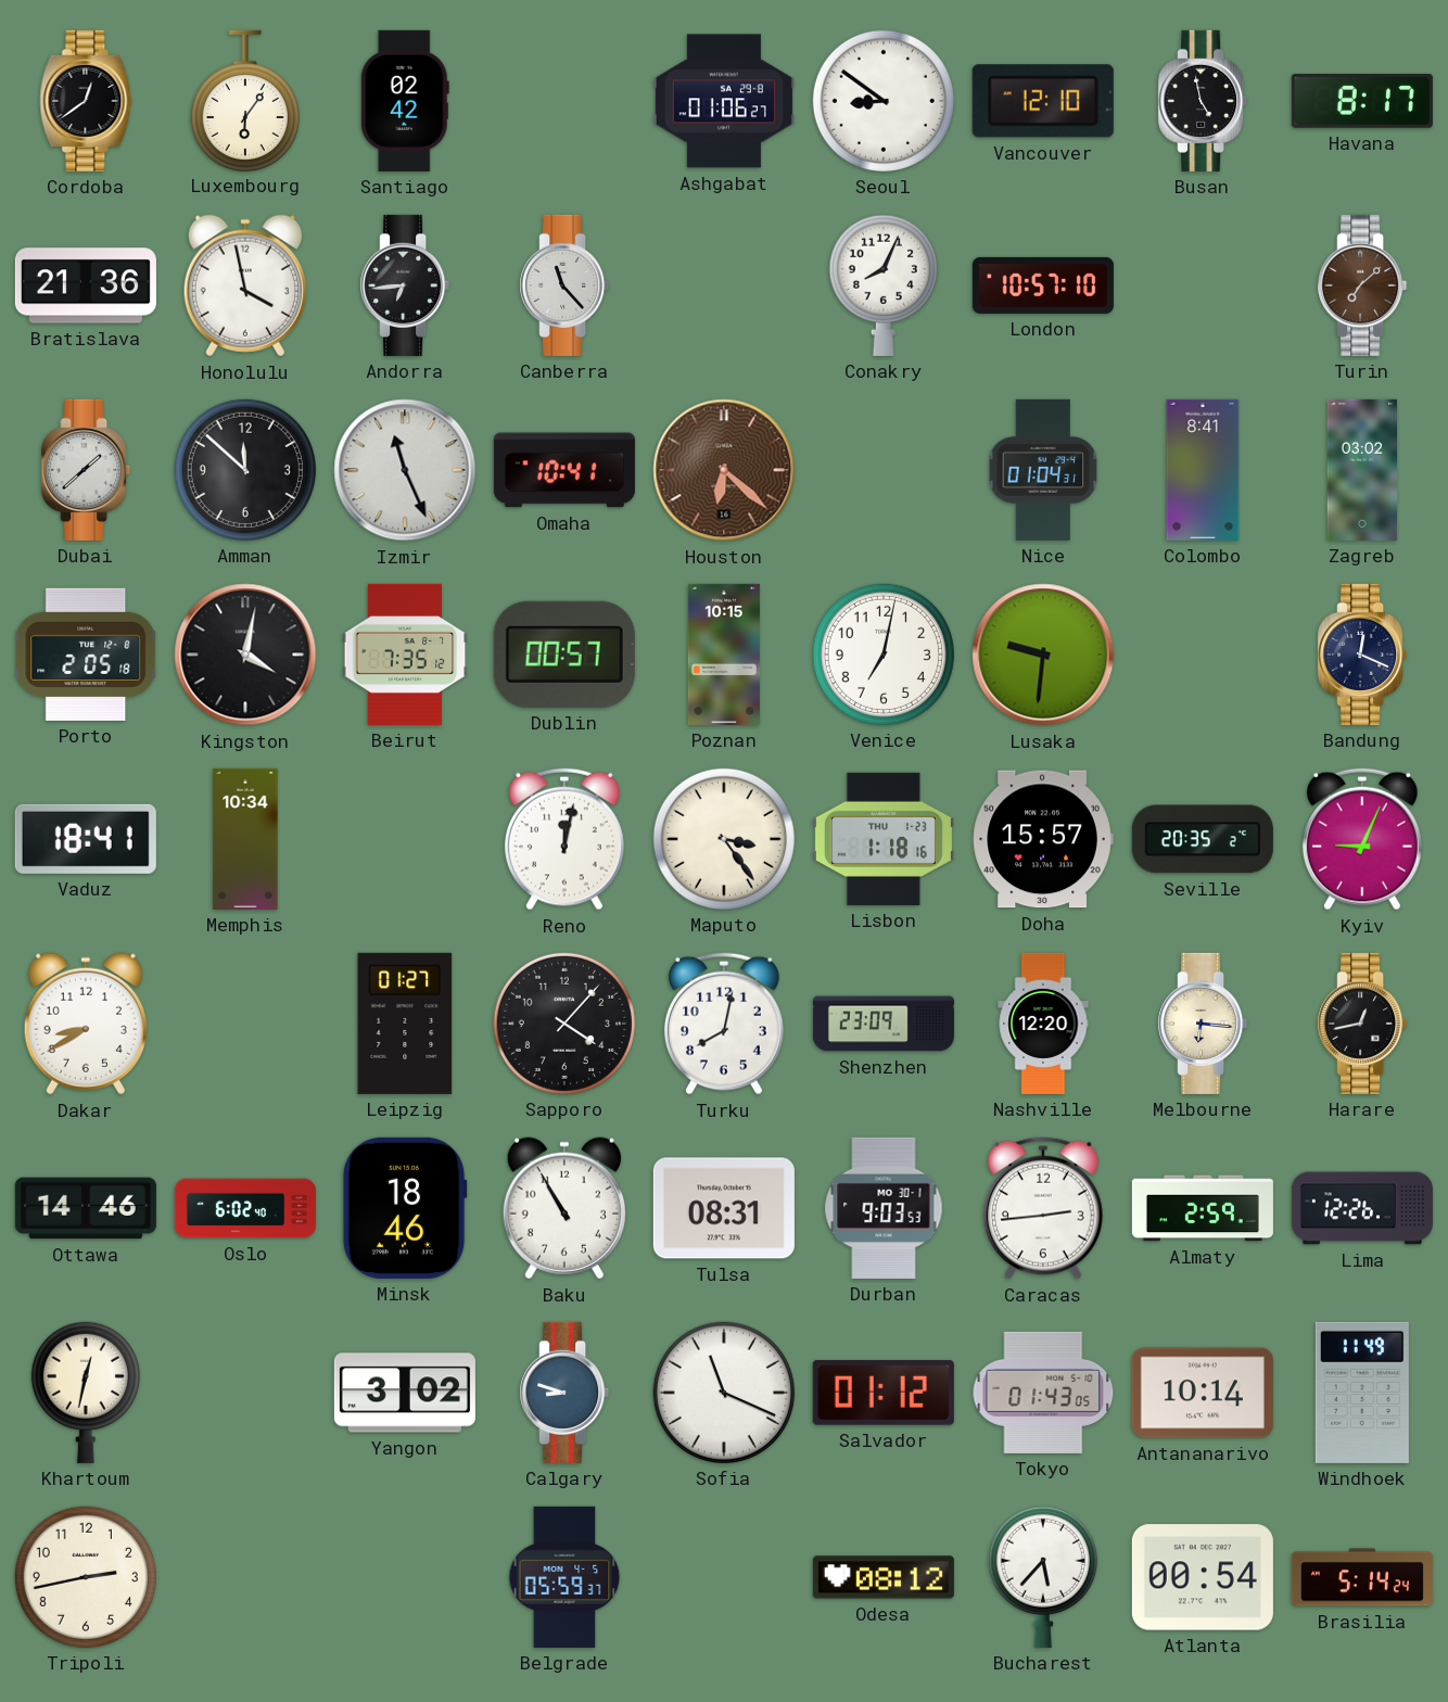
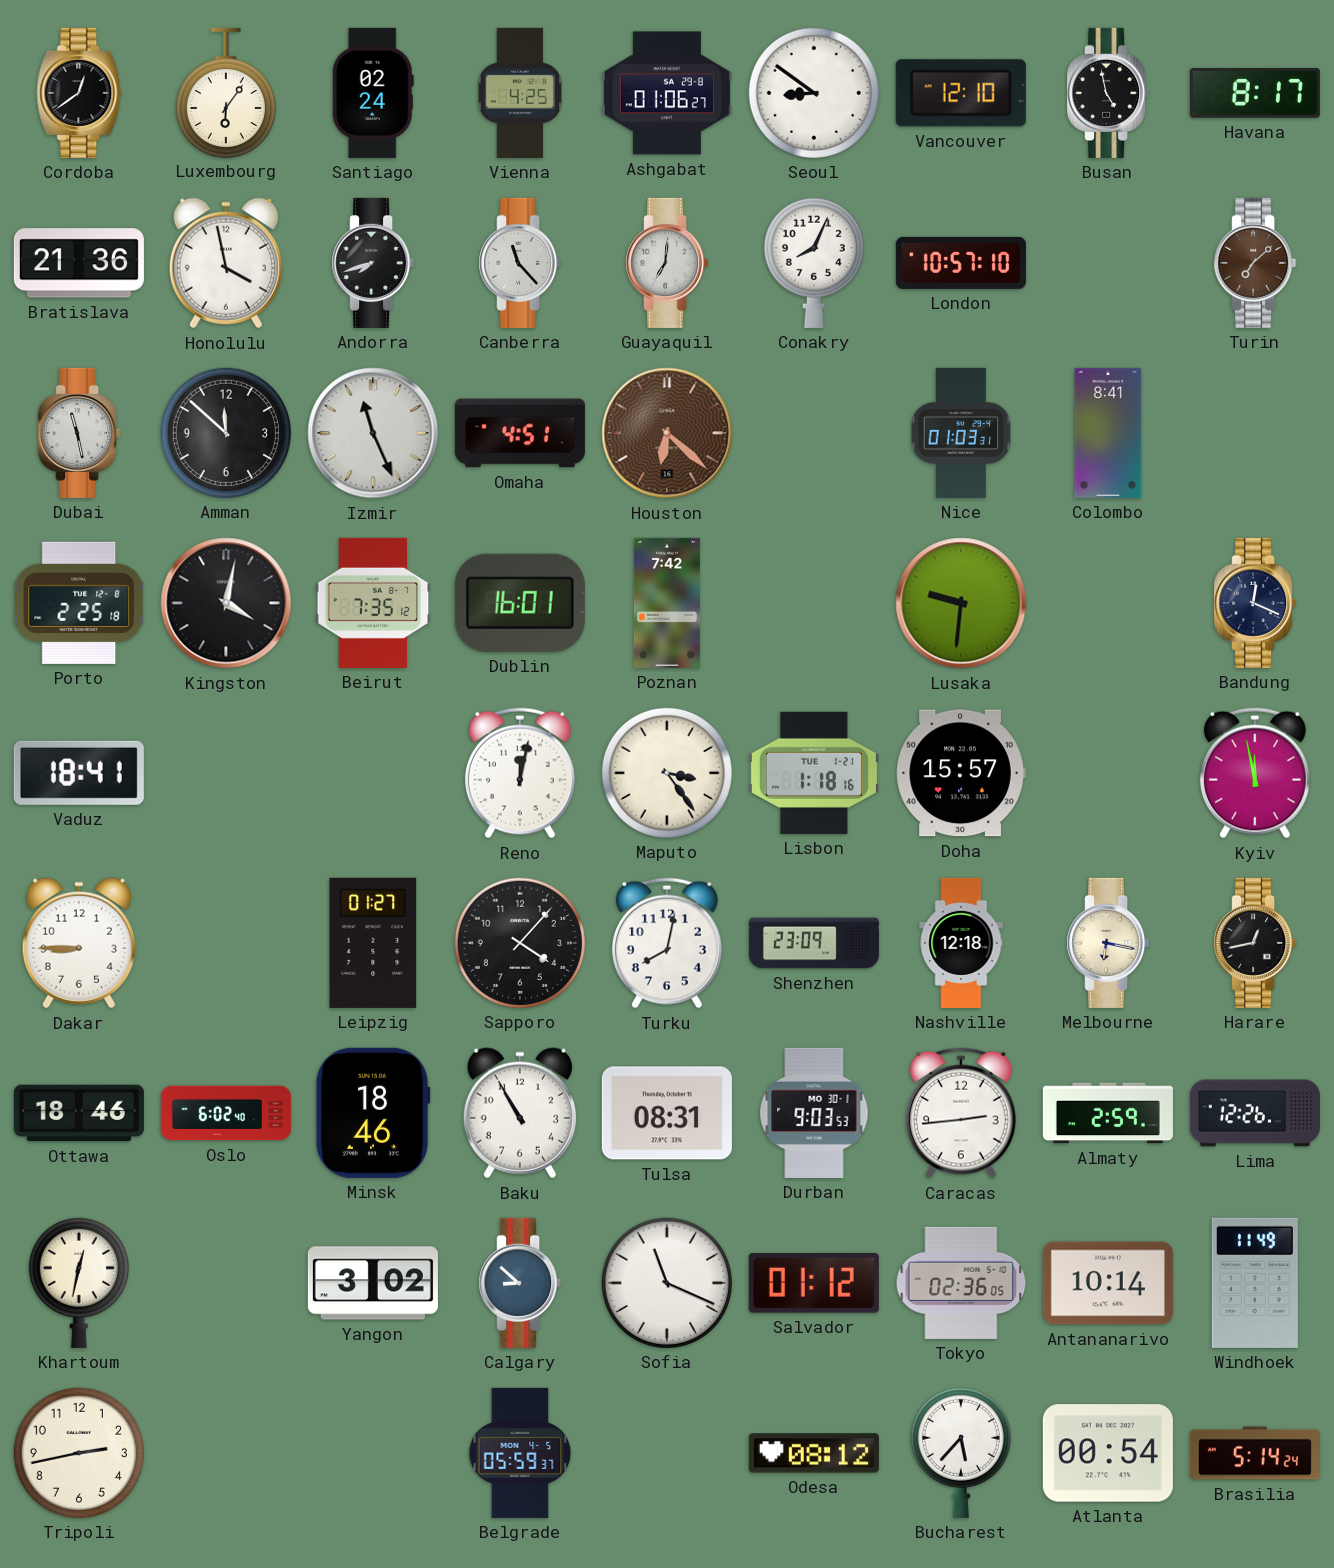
Santiago: 02:42 -> 02:24 (373, 93)
Vienna: none -> 4:25 (520, 93)
Andorra: 6:44 -> 7:42 (373, 263)
Guayaquil: none -> 7:01 (667, 263)
Dubai: 1:38 -> 11:28 (79, 433)
Omaha: 10:41 -> 4:51 (520, 433)
Nice: 01:04 -> 01:03 (961, 433)
Zagreb: 03:02 -> none (1362, 470)
Porto: 2:05 -> 2:25 (79, 603)
Dublin: 00:57 -> 16:01 (520, 603)
Poznan: 10:15 -> 7:42 (667, 603)
Venice: 7:02 -> none (884, 655)
Memphis: 10:34 -> none (245, 839)
Lisbon date: THU 1-23 -> TUE 1-21 (814, 773)
Seville: 20:35 -> none (1203, 839)
Kyiv: 9:04 -> 11:58 (1255, 773)
Dakar: 8:40 -> 8:45 (79, 943)
Nashville: 12:20 -> 12:18 (961, 943)
Melbourne: 6:16 -> 6:17 (1108, 943)
Ottawa: 14:46 -> 18:46 (79, 1113)
Calgary: 8:48 -> 8:52 (520, 1283)
Tokyo: 01:43 -> 02:36 (961, 1283)
